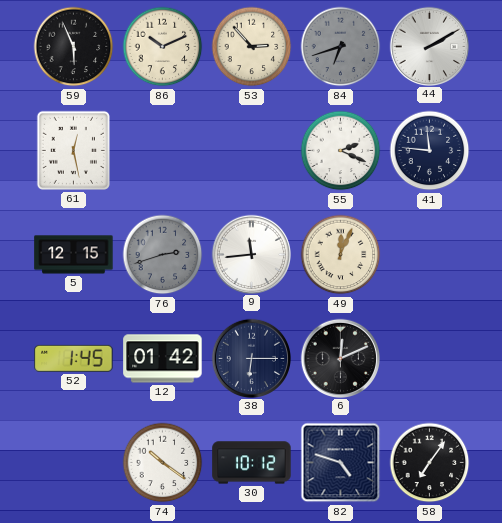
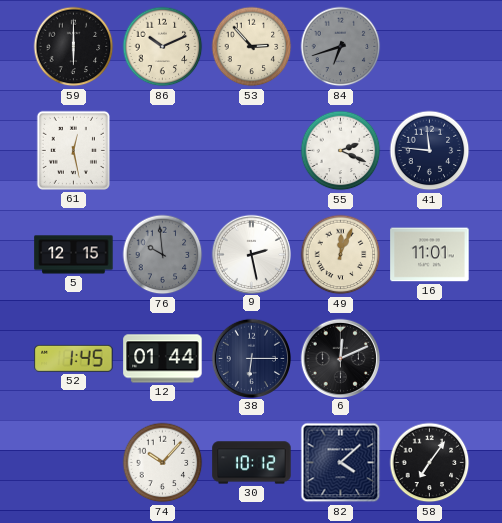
59: 5:56 -> 6:00 (74, 47)
44: 2:10 -> none (429, 46)
76: 2:42 -> 9:59 (163, 255)
9: 11:44 -> 2:28 (251, 254)
16: none -> 11:01 (430, 255)
12: 01:42 -> 01:44 (163, 359)
74: 10:21 -> 10:07 (163, 463)
82: 4:48 -> 4:08 (341, 463)
